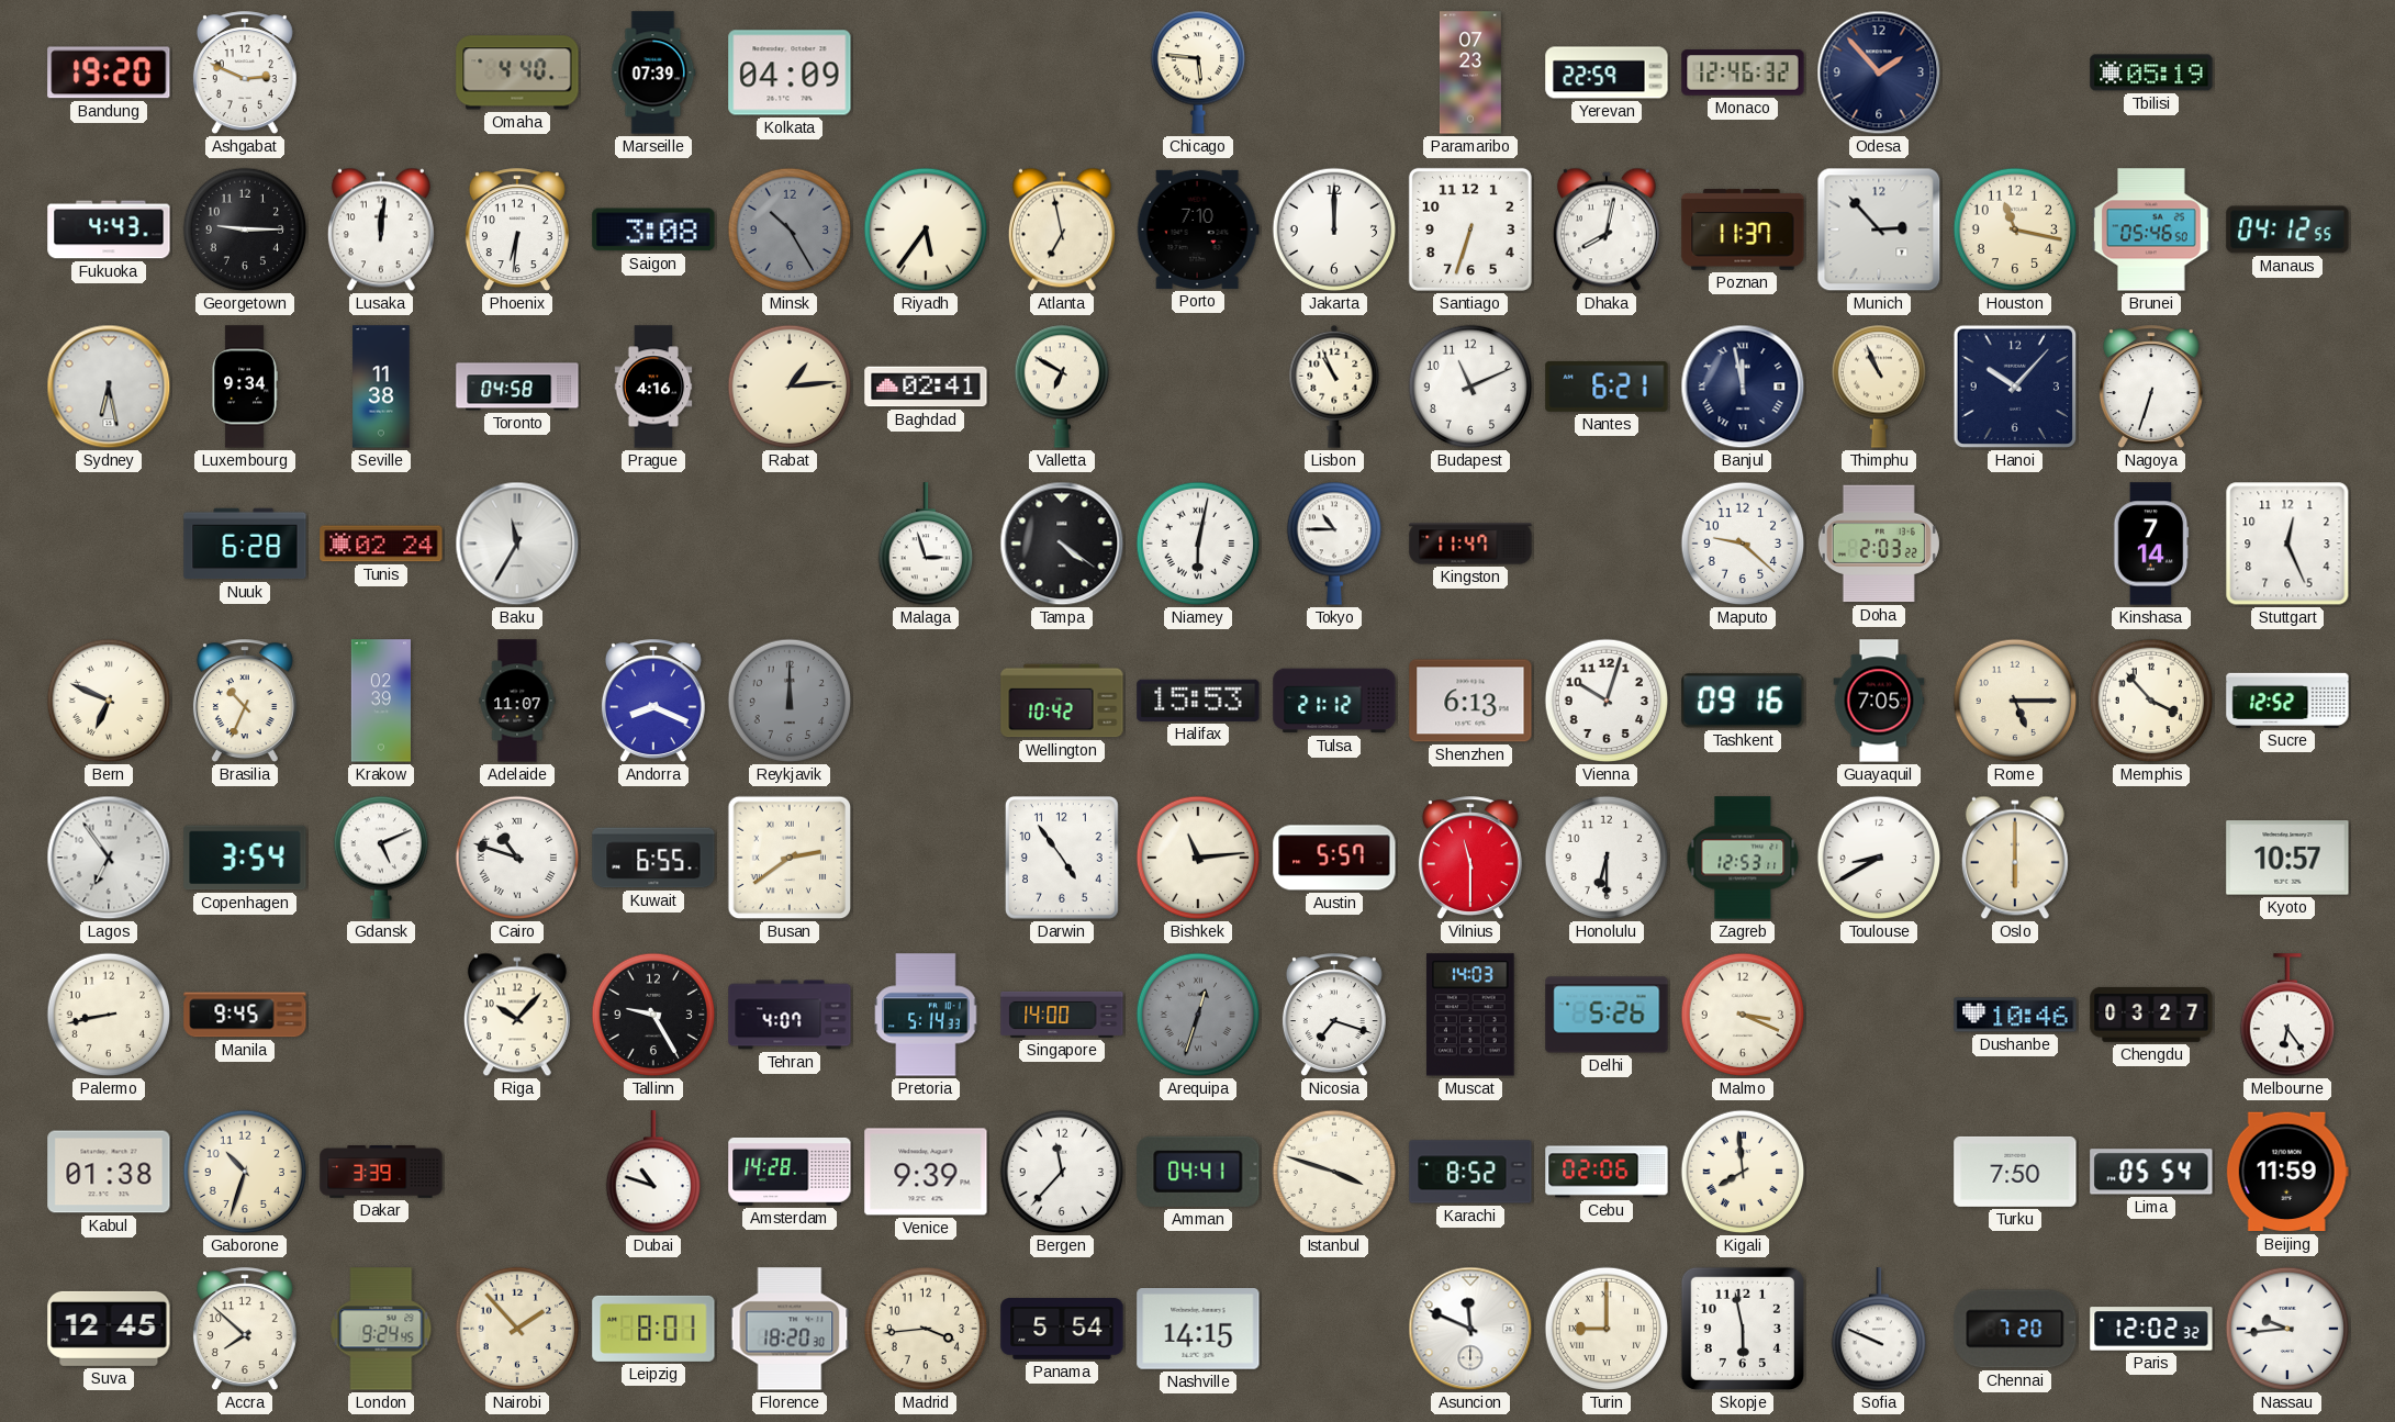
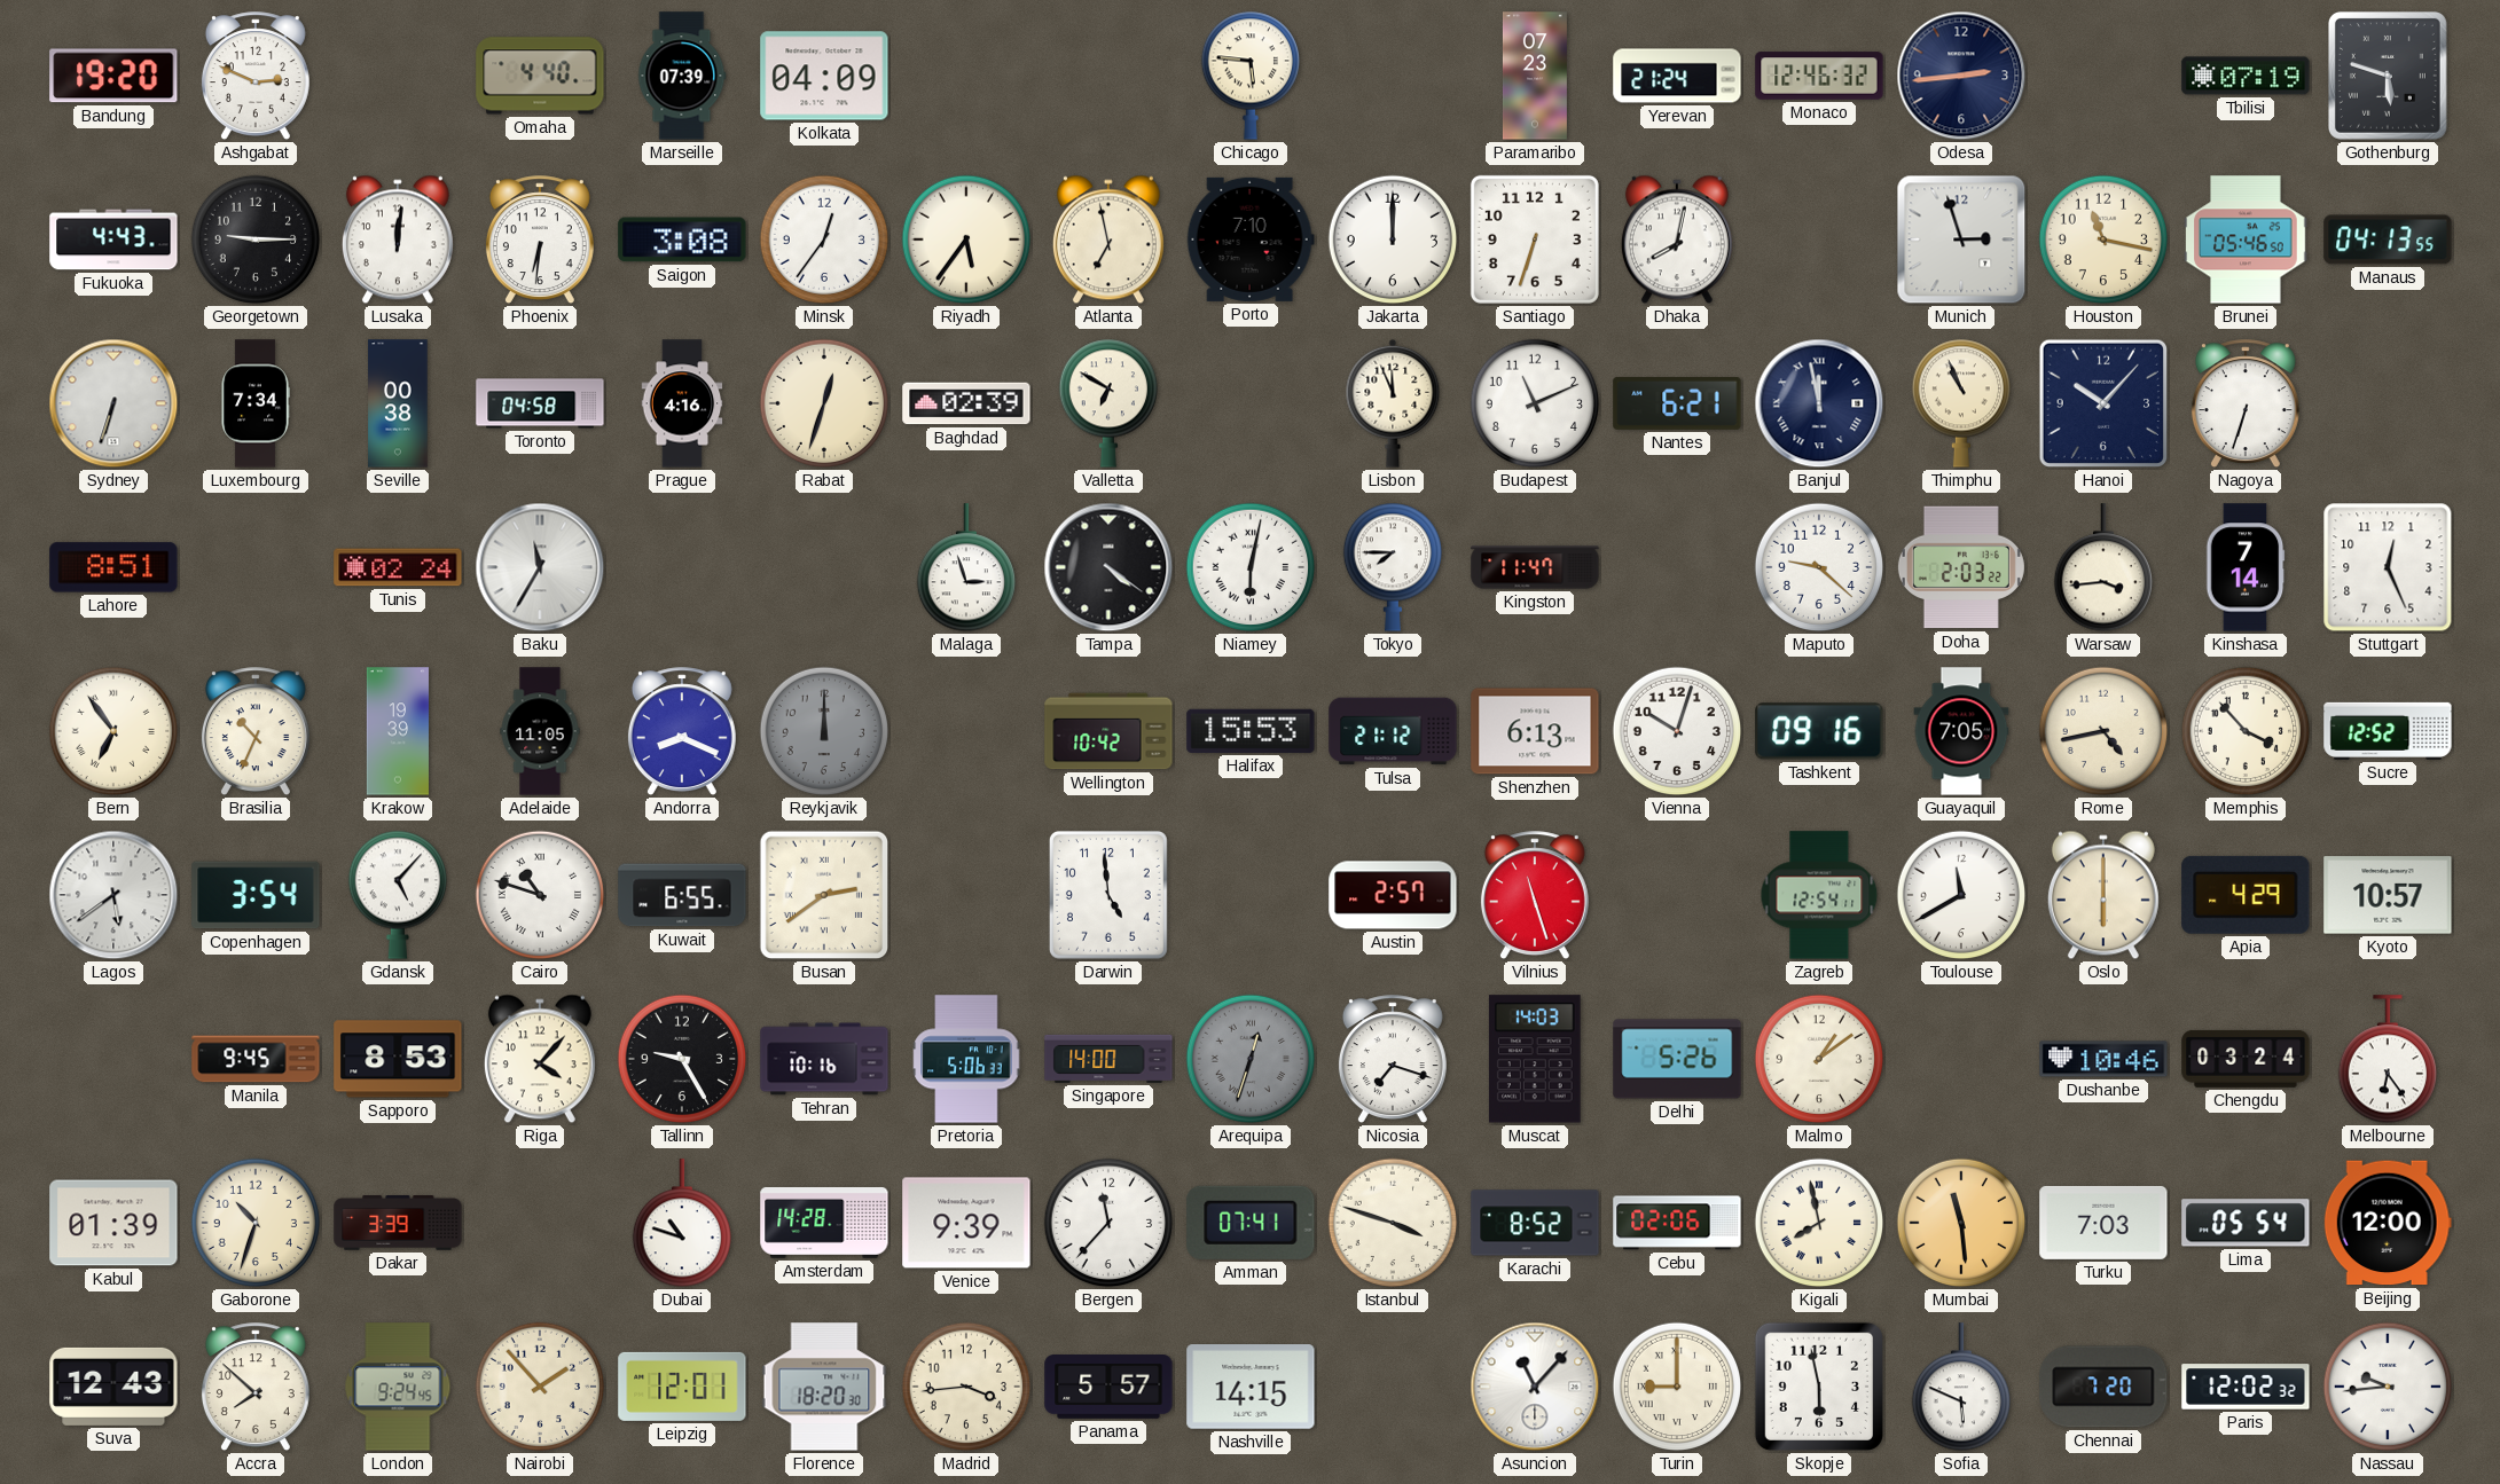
Yerevan: 22:59 -> 21:24 (1677, 76)
Odesa: 1:53 -> 2:44 (1961, 76)
Tbilisi: 05:19 -> 07:19 (2246, 76)
Gothenburg: none -> 5:48 (2388, 76)
Minsk: 10:25 -> 12:36 (824, 240)
Minsk dial: grey -> white (824, 240)
Poznan: 11:37 -> none (1743, 229)
Munich: 2:53 -> 2:57 (1961, 240)
Manaus: 04:12 -> 04:13 (2388, 240)
Sydney: 6:28 -> 6:33 (113, 403)
Luxembourg: 9:34 -> 7:34 (256, 403)
Seville: 11:38 -> 00:38 (398, 403)
Rabat: 1:14 -> 12:33 (824, 403)
Baghdad: 02:41 -> 02:39 (966, 403)
Lisbon: 10:56 -> 11:56 (1393, 403)
Lahore: none -> 8:51 (113, 567)
Nuuk: 6:28 -> none (245, 544)
Tokyo: 10:45 -> 7:45 (1392, 567)
Warsaw: none -> 3:44 (2102, 568)
Bern: 6:49 -> 6:54 (113, 731)
Krakow: 02:39 -> 19:39 (397, 731)
Adelaide: 11:07 -> 11:05 (540, 731)
Rome: 5:15 -> 4:43 (2103, 731)
Lagos: 6:54 -> 5:39 (113, 895)
Gdansk: 5:11 -> 5:07 (397, 895)
Darwin: 4:54 -> 4:59 (1108, 895)
Bishkek: 11:14 -> none (1198, 858)
Austin: 5:57 -> 2:57 (1393, 895)
Vilnius: 11:30 -> 11:27 (1535, 896)
Honolulu: 6:30 -> none (1607, 858)
Zagreb: 12:53 -> 12:54 (1819, 895)
Toulouse: 8:40 -> 11:40 (1961, 895)
Apia: none -> 4:29 (2246, 895)
Palermo: 8:43 -> none (109, 1015)
Sapporo: none -> 8:53 (398, 1059)
Riga: 10:07 -> 4:07 (540, 1059)
Tehran: 4:07 -> 10:16 (824, 1059)
Pretoria: 5:14 -> 5:06 (966, 1059)
Malmo: 3:19 -> 1:09 (1819, 1059)
Chengdu: 03:27 -> 03:24 (2246, 1059)
Kabul: 01:38 -> 01:39 (113, 1223)
Amman: 04:41 -> 07:41 (1251, 1223)
Kigali: 7:59 -> 7:58 (1819, 1223)
Mumbai: none -> 11:29 (1961, 1223)
Turku: 7:50 -> 7:03 (2103, 1223)
Beijing: 11:59 -> 12:00 (2388, 1223)
Suva: 12:45 -> 12:43 (113, 1387)
Leipzig: 8:01 -> 12:01 (682, 1387)
Panama: 5:54 -> 5:57 (1108, 1387)
Asuncion: 11:49 -> 11:07 (1535, 1387)
Sofia: 9:49 -> 5:49 (1960, 1388)
